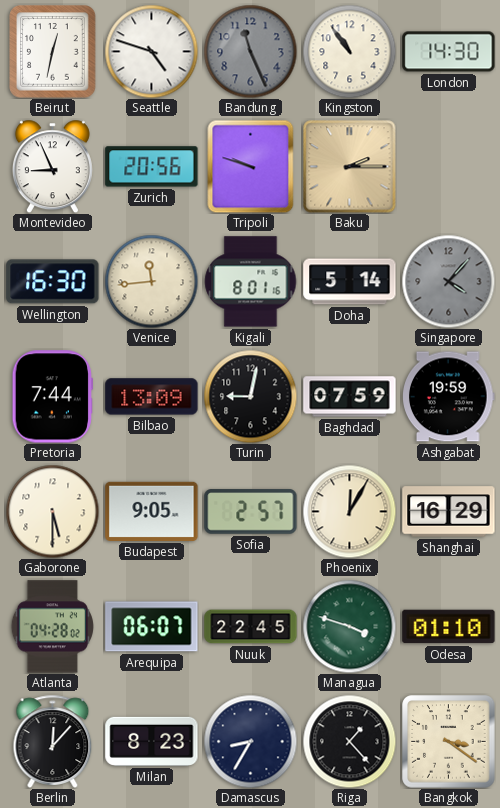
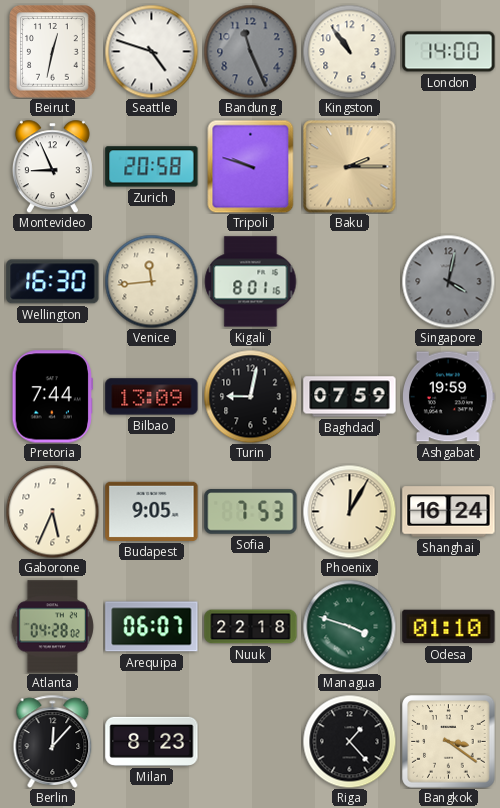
London: 14:30 -> 14:00 (449, 52)
Zurich: 20:56 -> 20:58 (152, 167)
Doha: 5:14 -> none (350, 282)
Singapore: 4:07 -> 4:02 (448, 281)
Gaborone: 5:30 -> 5:34 (52, 511)
Sofia: 2:57 -> 7:53 (251, 512)
Shanghai: 16:29 -> 16:24 (449, 512)
Nuuk: 22:45 -> 22:18 (251, 627)
Damascus: 8:35 -> none (250, 741)
